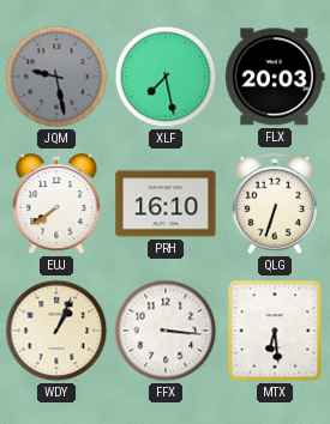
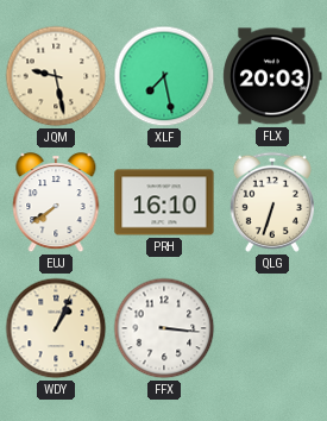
JQM dial: grey -> cream (56, 76)
MTX: 6:29 -> none (275, 331)
